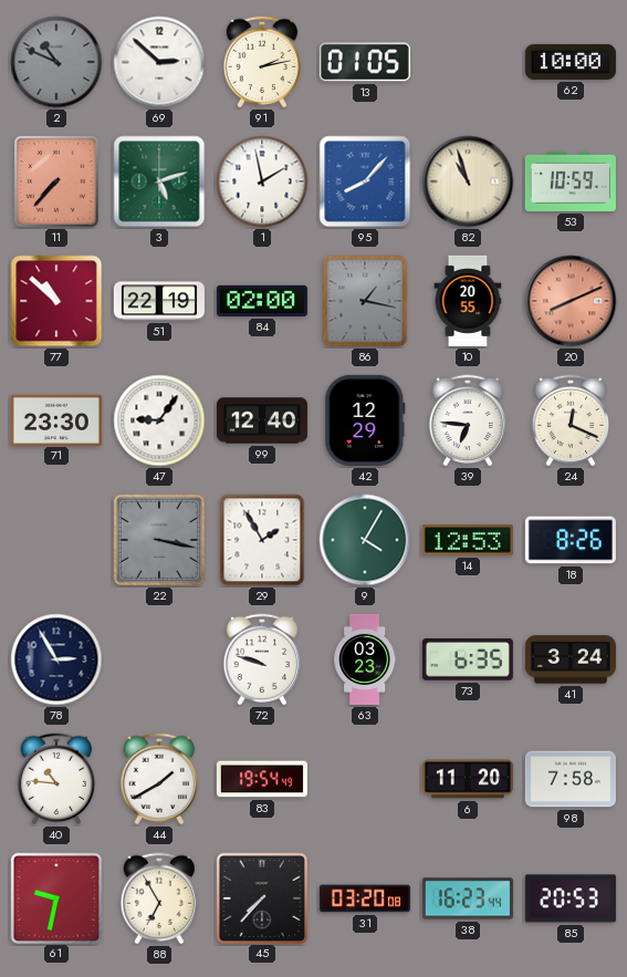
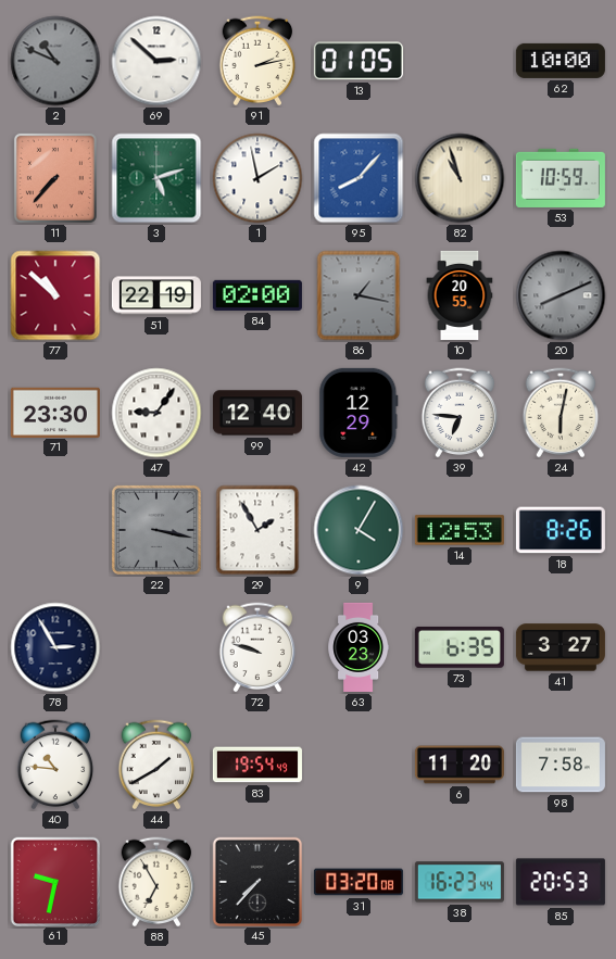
20 dial: salmon -> grey (561, 295)
24: 12:19 -> 6:02 (561, 413)
41: 3:24 -> 3:27 (561, 647)
